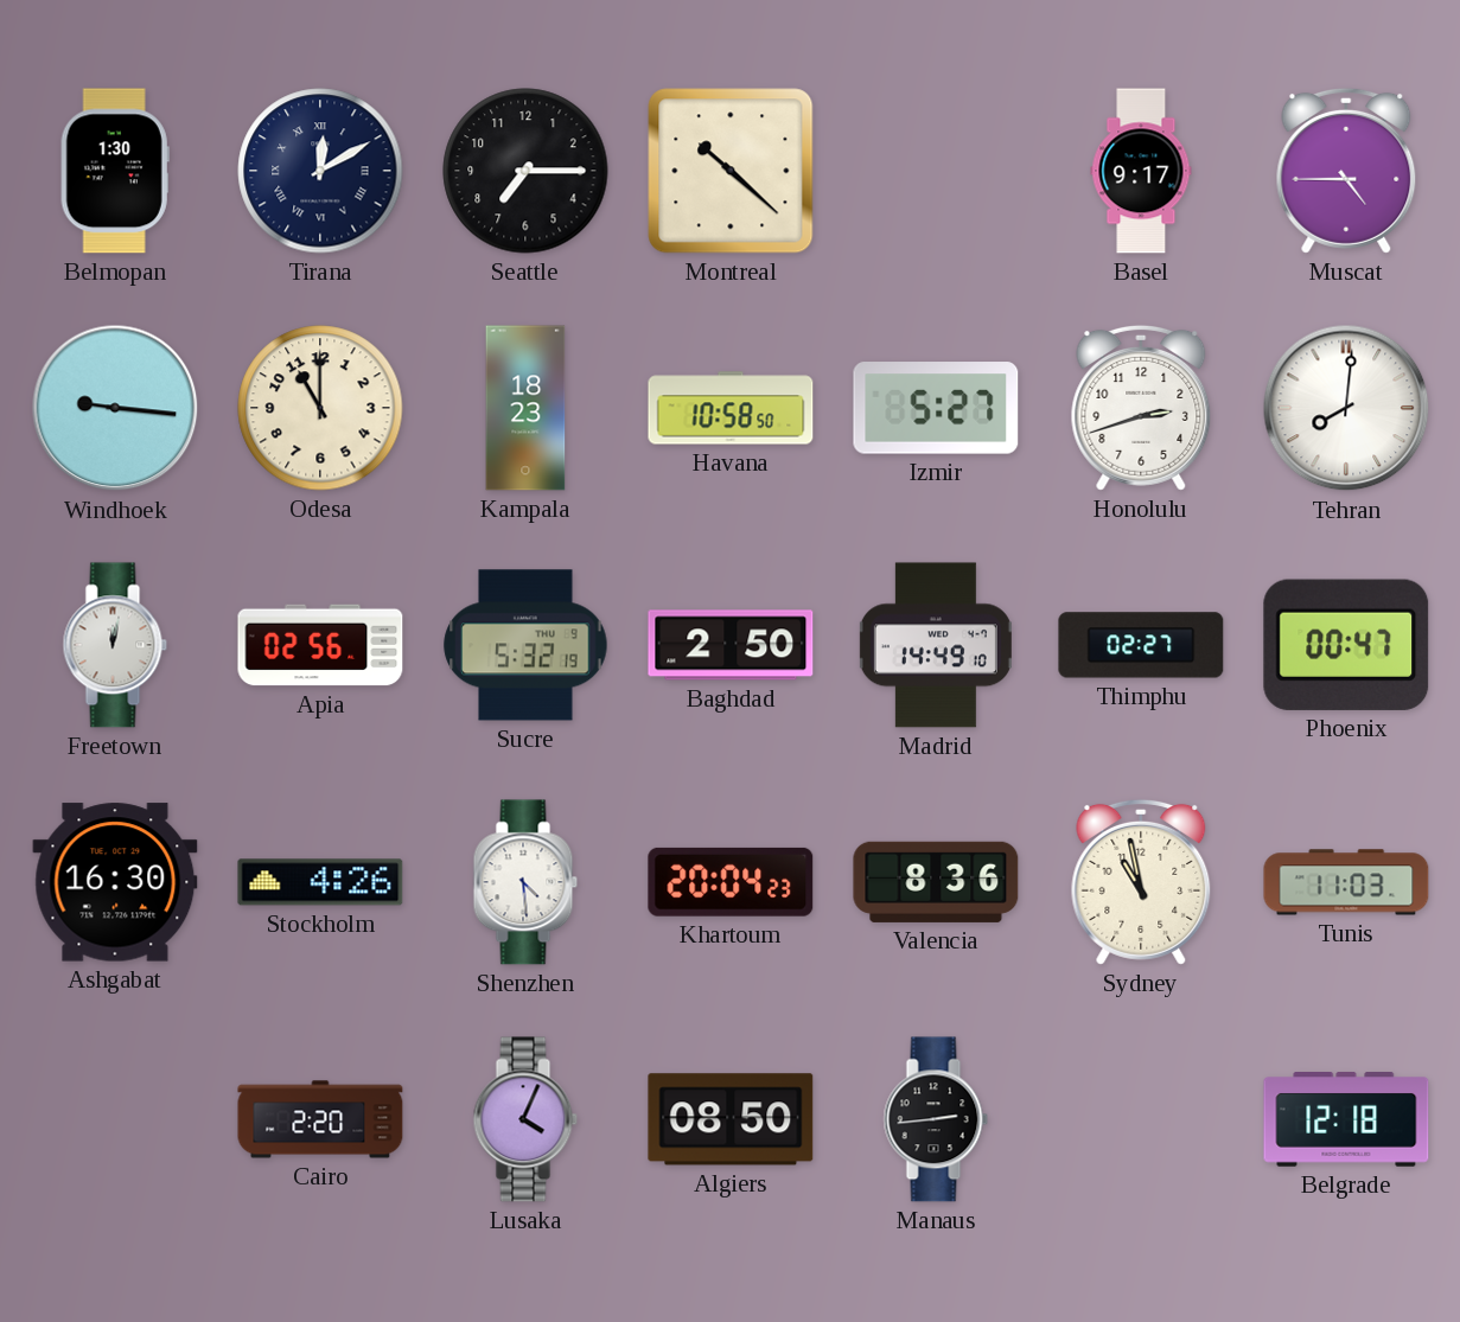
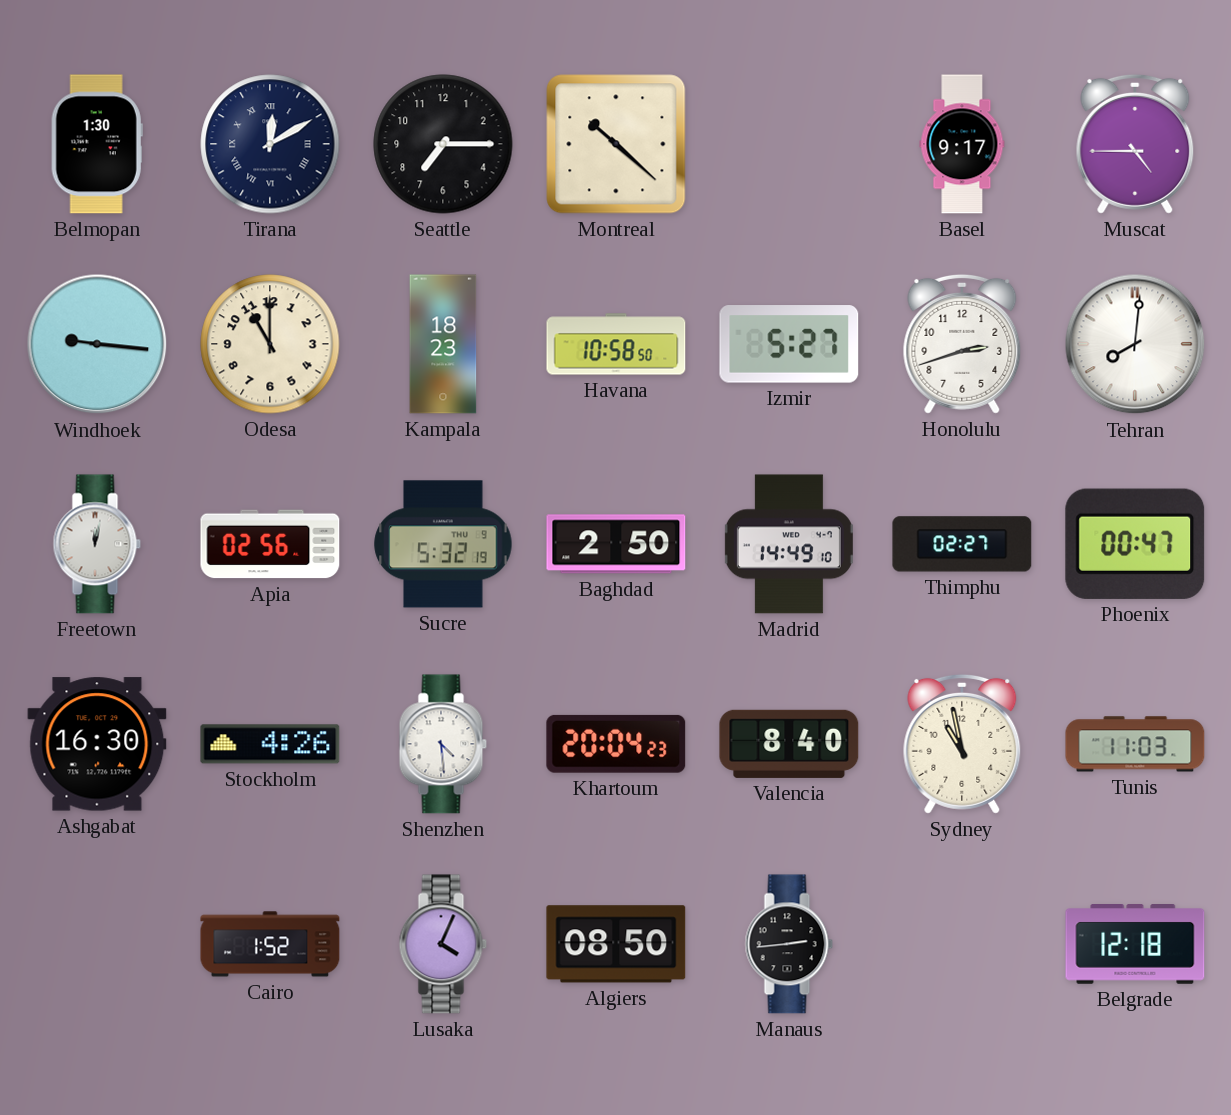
Valencia: 8:36 -> 8:40 (789, 744)
Cairo: 2:20 -> 1:52 (270, 944)
